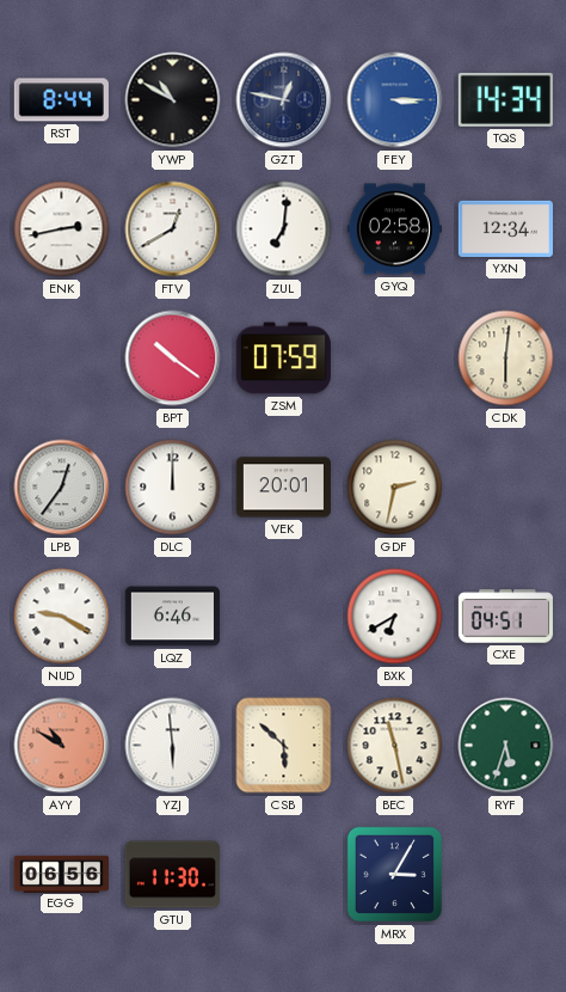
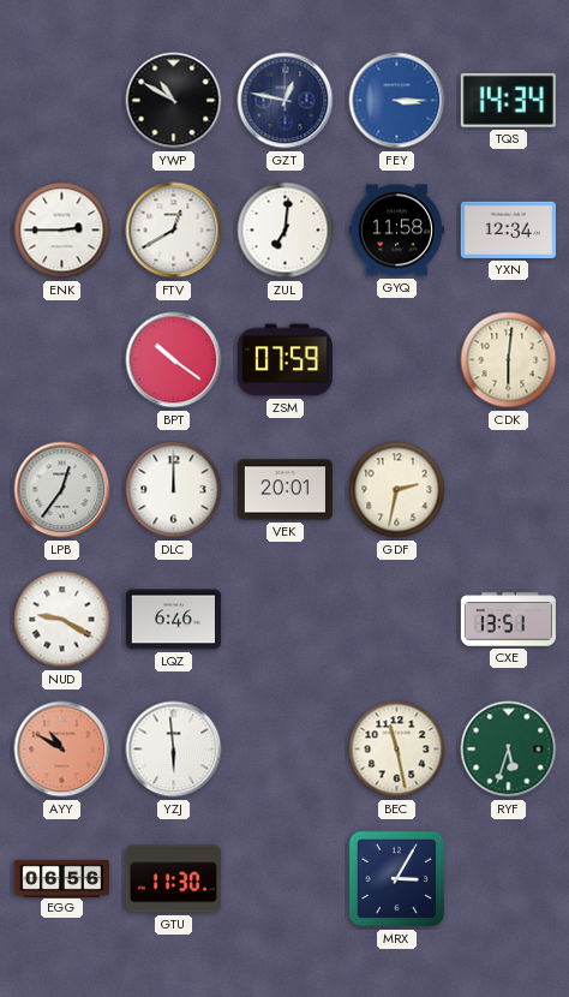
RST: 8:44 -> none (61, 100)
ENK: 2:43 -> 2:45 (62, 231)
GYQ: 02:58 -> 11:58 (396, 231)
BXK: 6:40 -> none (395, 617)
CXE: 04:51 -> 13:51 (508, 620)
CSB: 5:52 -> none (284, 746)
